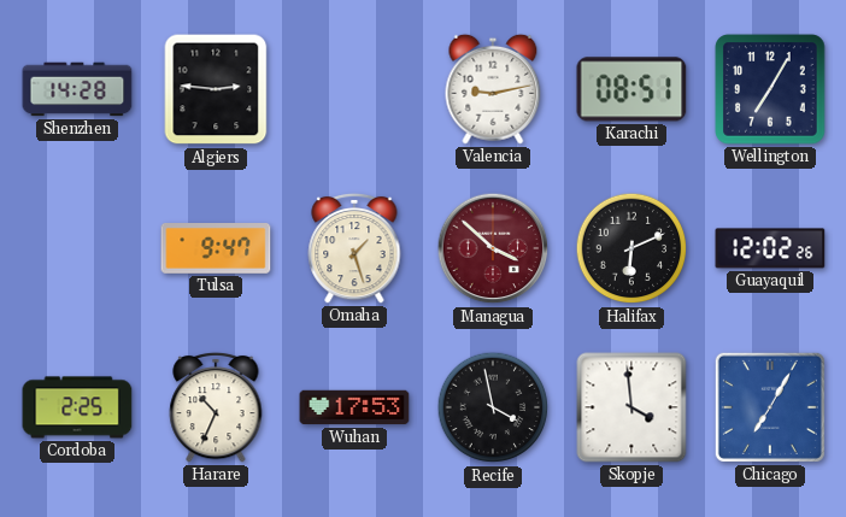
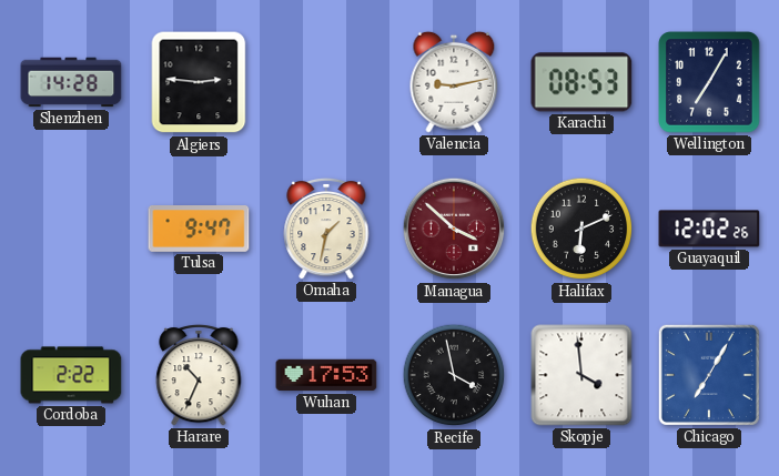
Karachi: 08:51 -> 08:53 (581, 82)
Omaha: 1:27 -> 1:32 (326, 229)
Cordoba: 2:25 -> 2:22 (71, 375)
